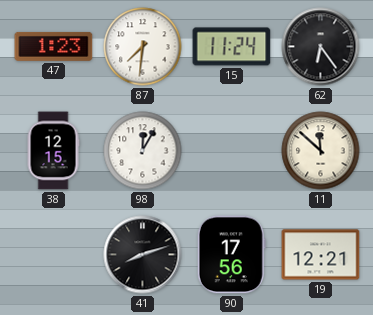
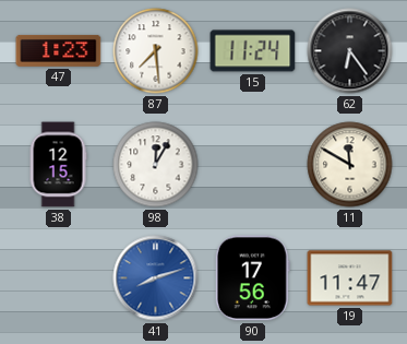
87: 7:31 -> 7:29 (156, 51)
11: 11:52 -> 11:50 (350, 165)
41 dial: black -> blue (156, 278)
19: 12:21 -> 11:47 (350, 278)
